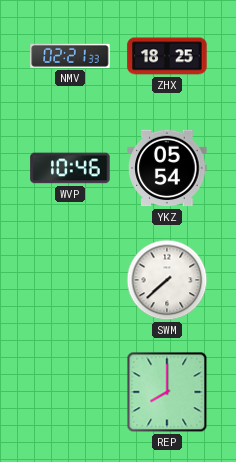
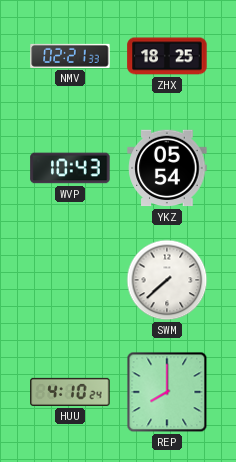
WVP: 10:46 -> 10:43 (70, 168)
HUU: none -> 4:10 (70, 392)
